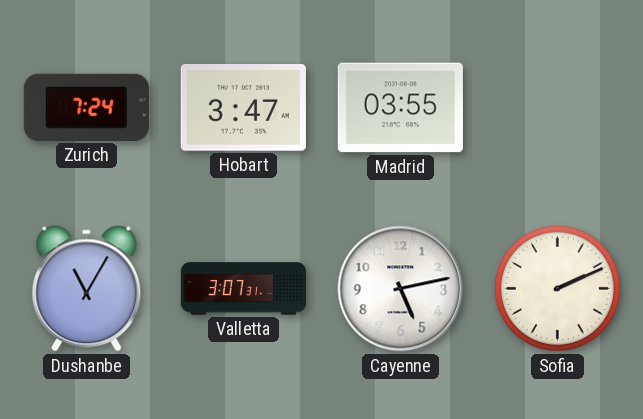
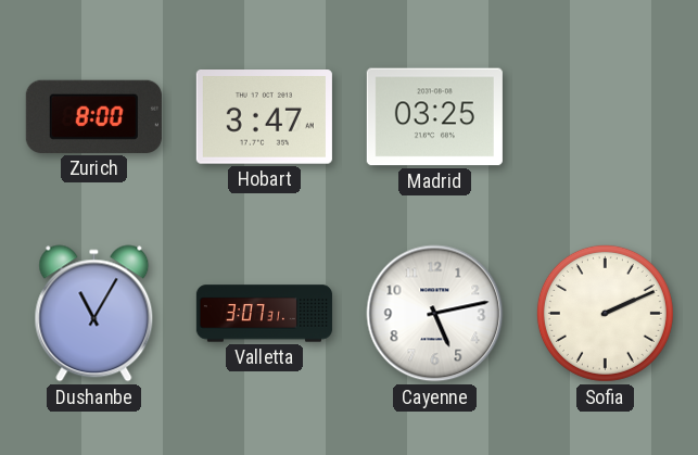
Zurich: 7:24 -> 8:00 (93, 116)
Madrid: 03:55 -> 03:25 (434, 117)
